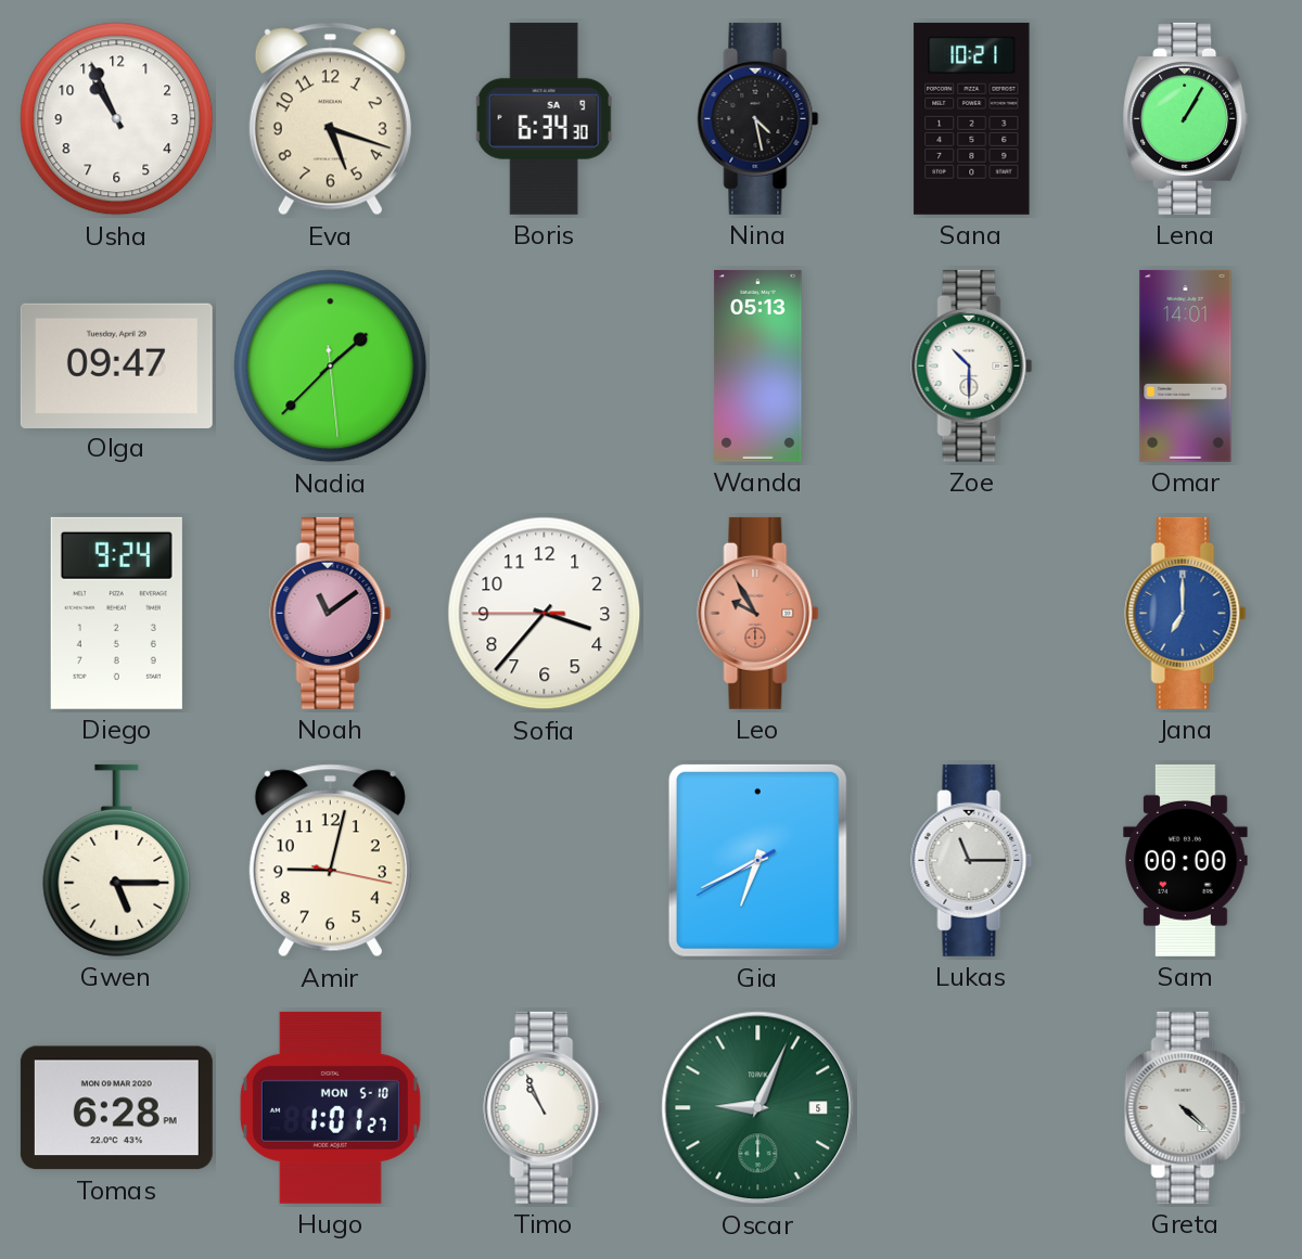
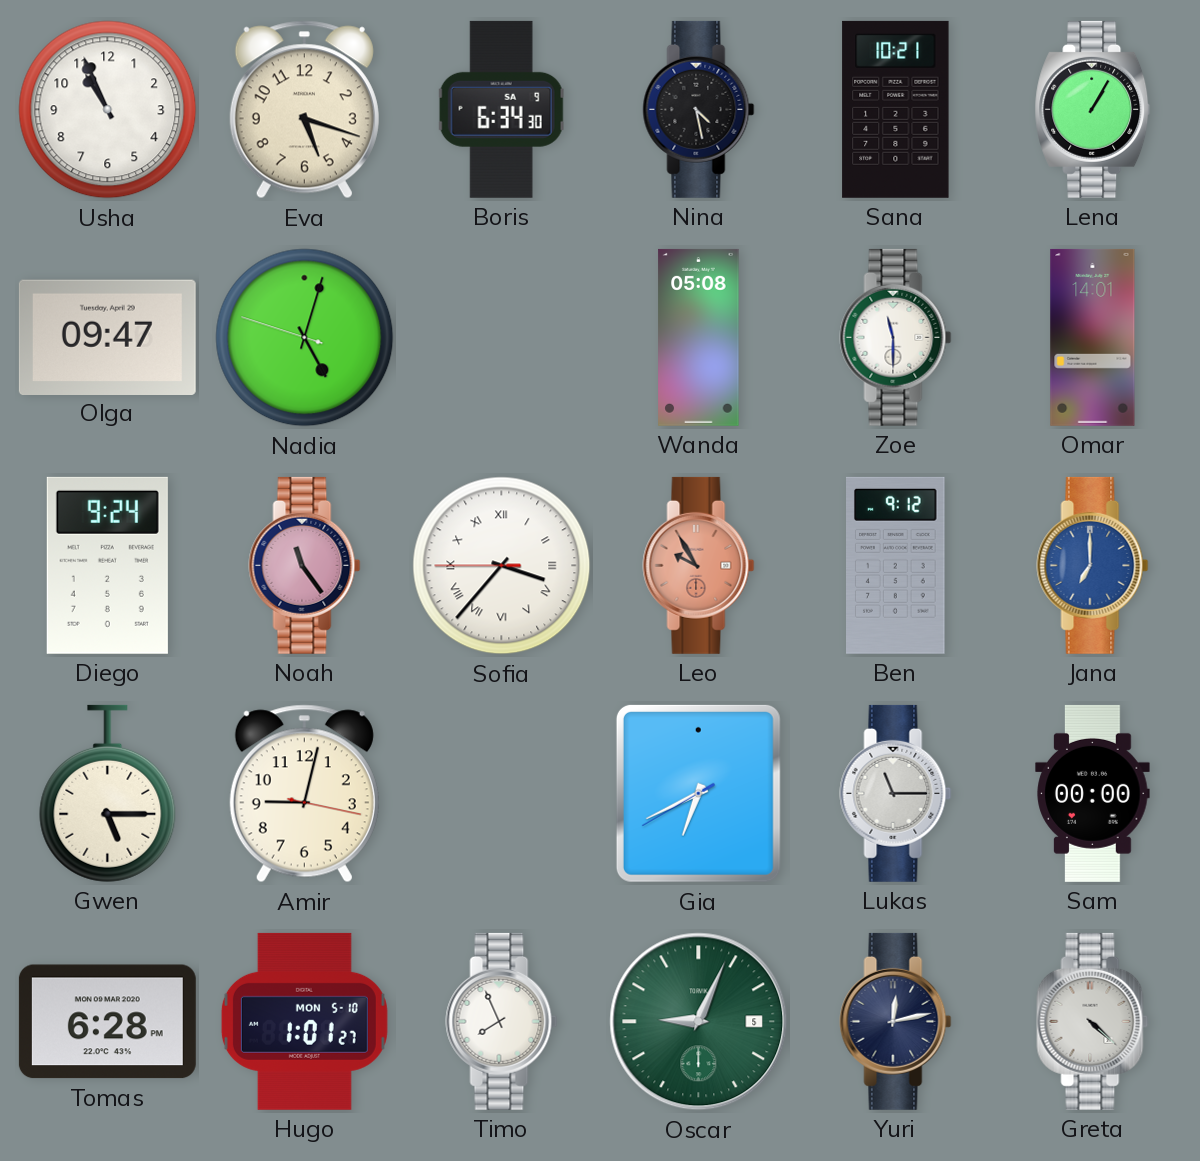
Nadia: 1:37 -> 5:02 (305, 338)
Wanda: 05:13 -> 05:08 (699, 337)
Zoe: 10:30 -> 11:30 (896, 337)
Noah: 11:09 -> 11:24 (305, 565)
Sofia numerals: Arabic -> Roman (502, 566)
Ben: none -> 9:12 (896, 565)
Timo: 10:56 -> 7:56 (502, 1021)
Yuri: none -> 12:13 (896, 1021)
